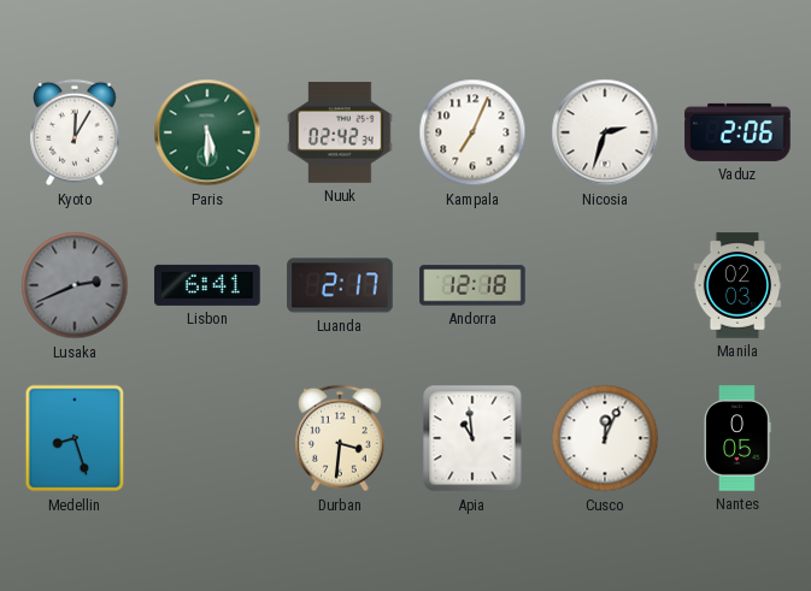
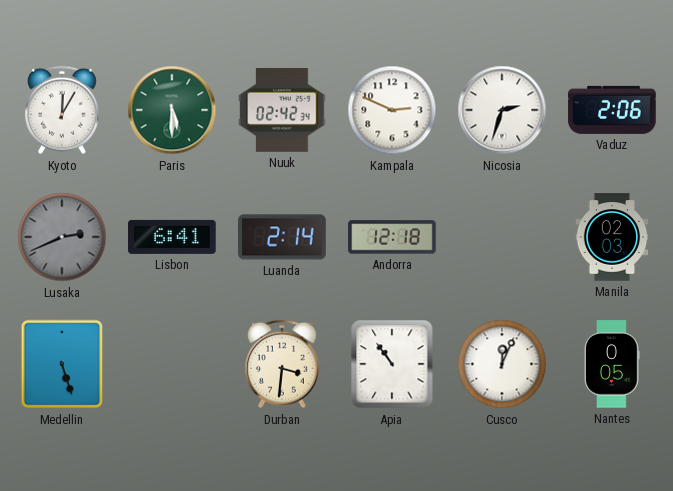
Kampala: 7:04 -> 2:49 (392, 110)
Luanda: 2:17 -> 2:14 (282, 237)
Medellin: 8:27 -> 5:27 (62, 364)
Apia: 10:59 -> 10:54 (392, 364)
